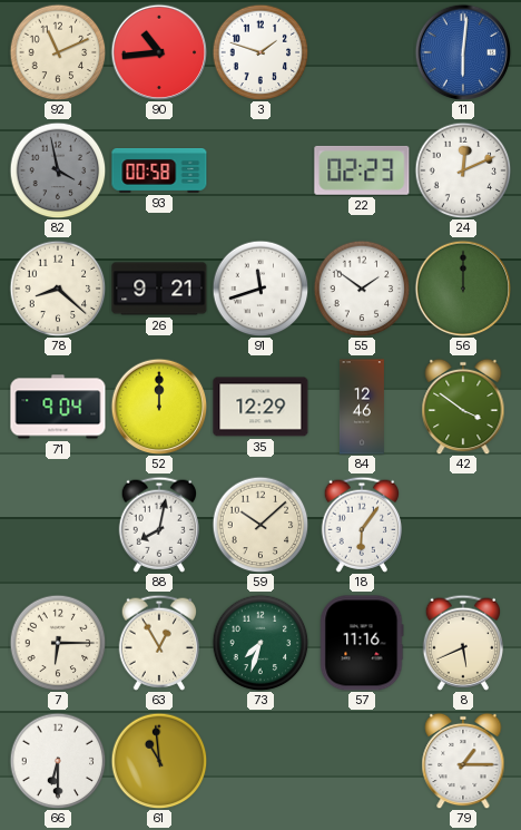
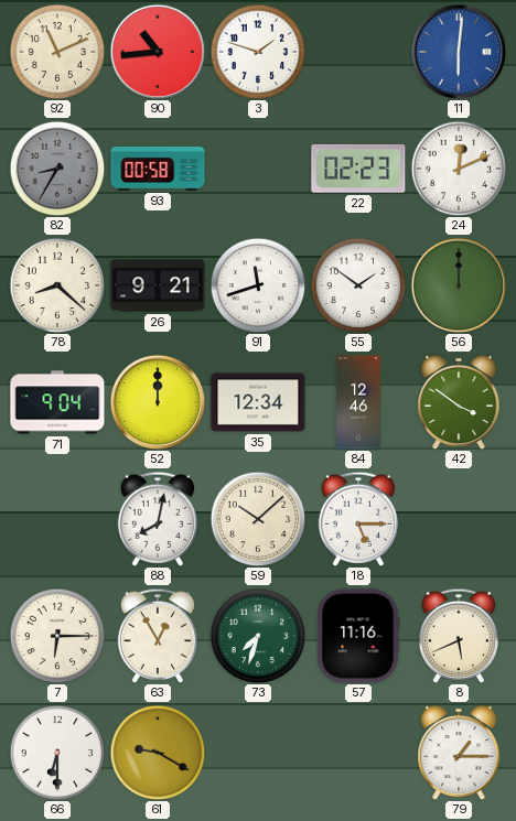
82: 3:58 -> 8:35 (57, 169)
35: 12:29 -> 12:34 (258, 402)
18: 6:06 -> 5:15 (357, 519)
61: 10:59 -> 9:20 (158, 753)
